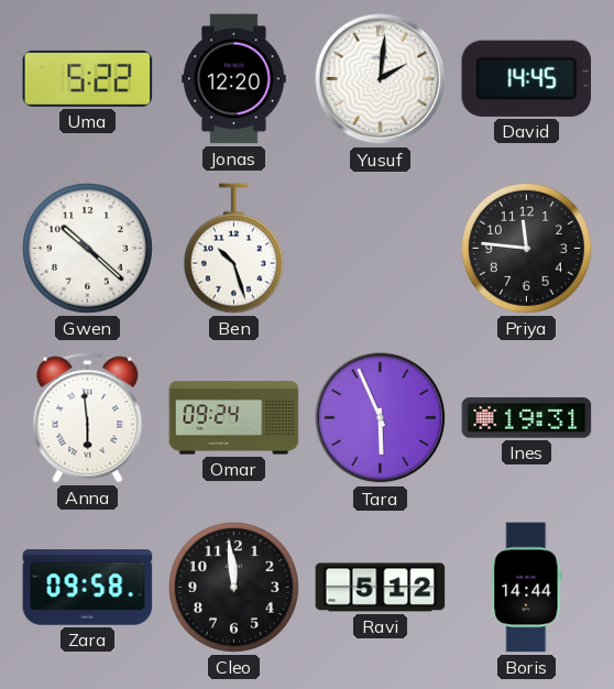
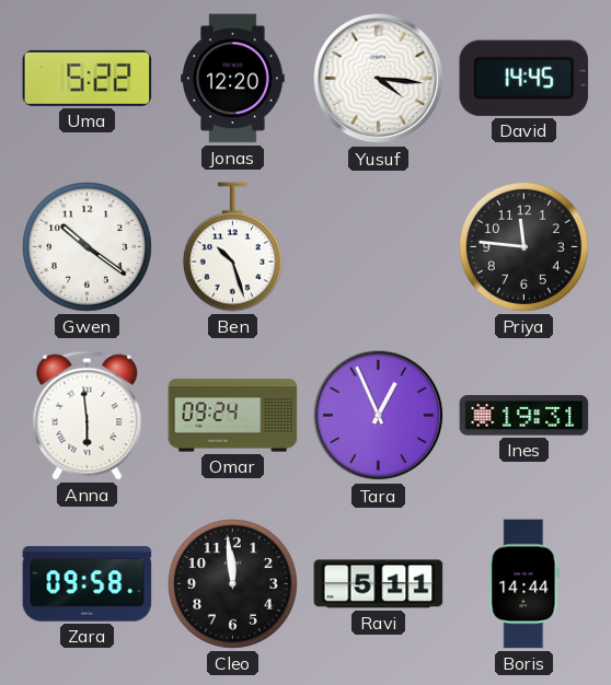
Yusuf: 2:01 -> 4:16 (379, 79)
Gwen: 10:22 -> 10:21 (87, 246)
Tara: 5:56 -> 12:56 (379, 416)
Ravi: 5:12 -> 5:11 (379, 584)
